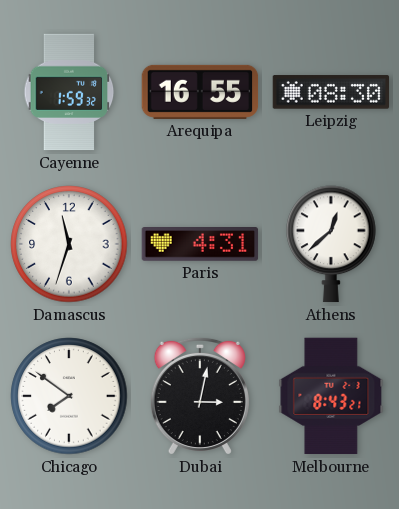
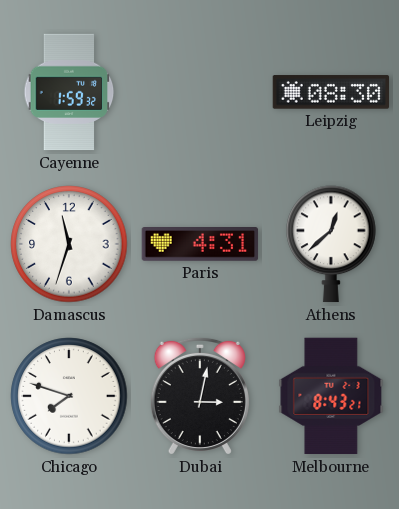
Arequipa: 16:55 -> none (200, 92)
Chicago: 7:51 -> 7:48 (69, 396)
